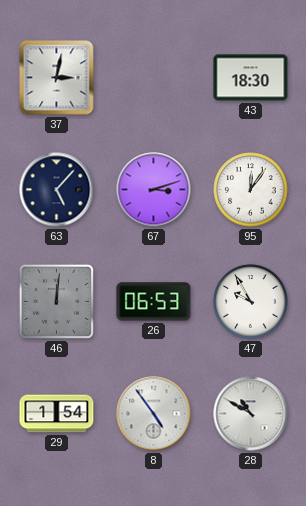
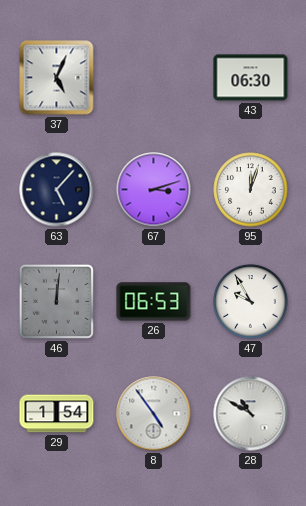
37: 3:02 -> 5:04 (57, 78)
43: 18:30 -> 06:30 (251, 78)
95: 12:06 -> 12:03 (251, 190)
